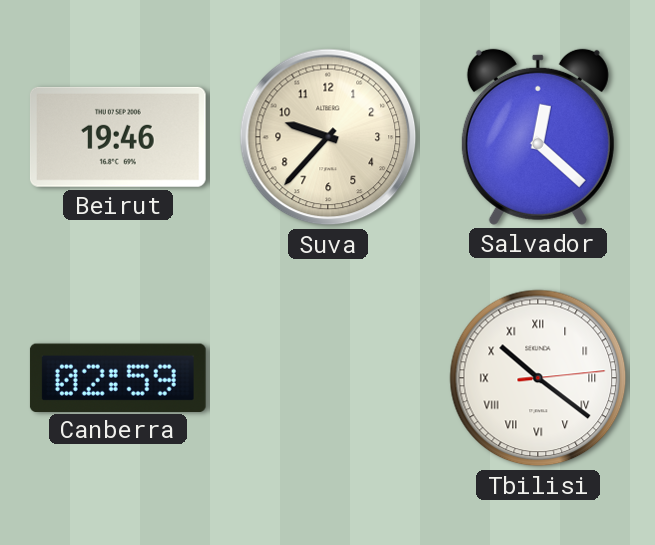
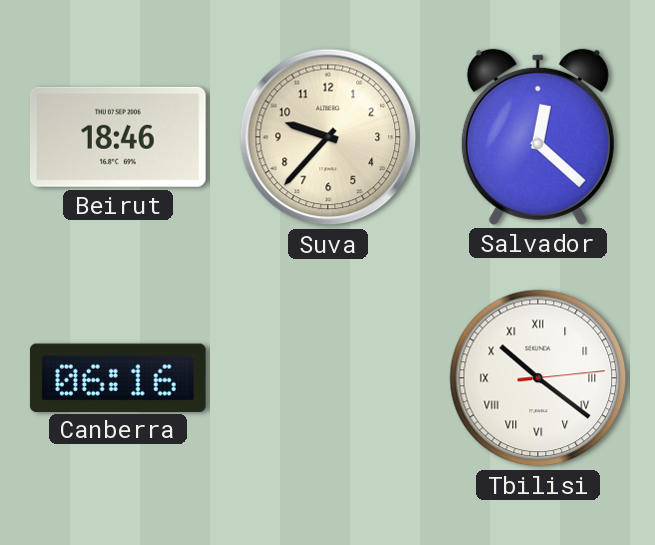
Beirut: 19:46 -> 18:46 (118, 137)
Canberra: 02:59 -> 06:16 (118, 377)
